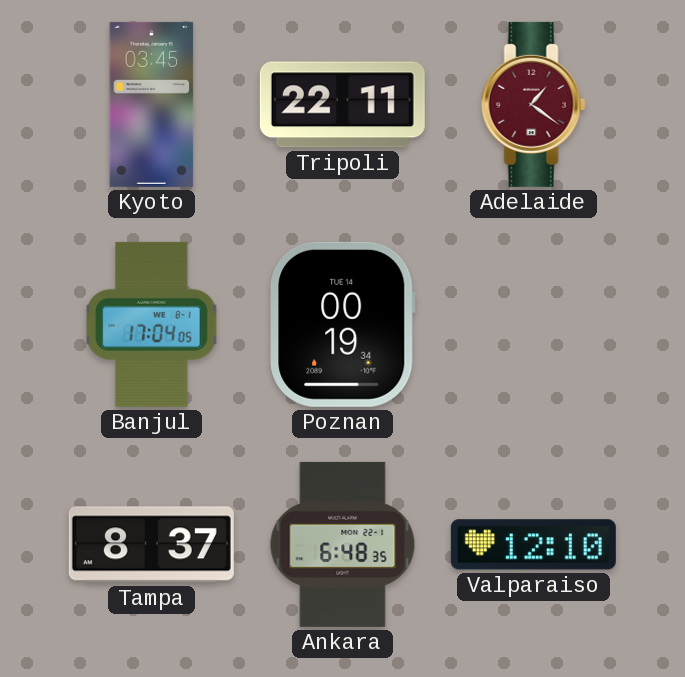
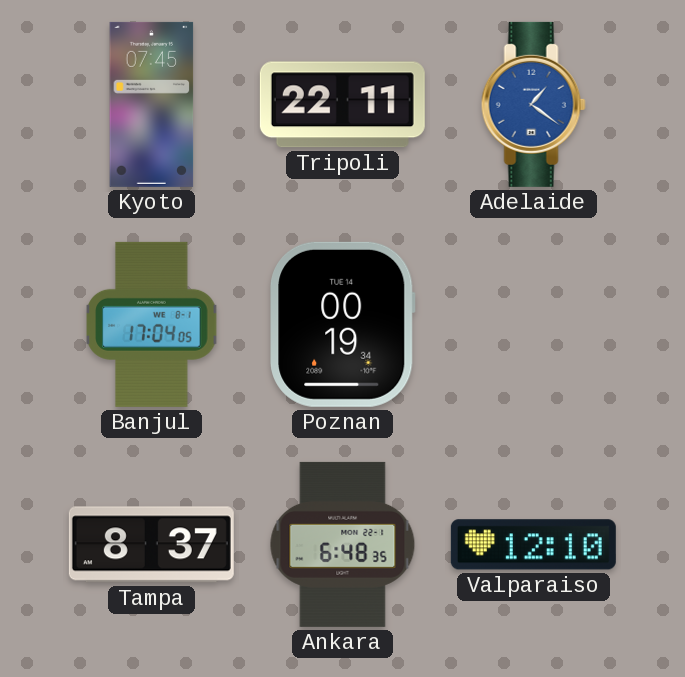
Kyoto: 03:45 -> 07:45 (152, 104)
Adelaide dial: burgundy -> blue (533, 104)
